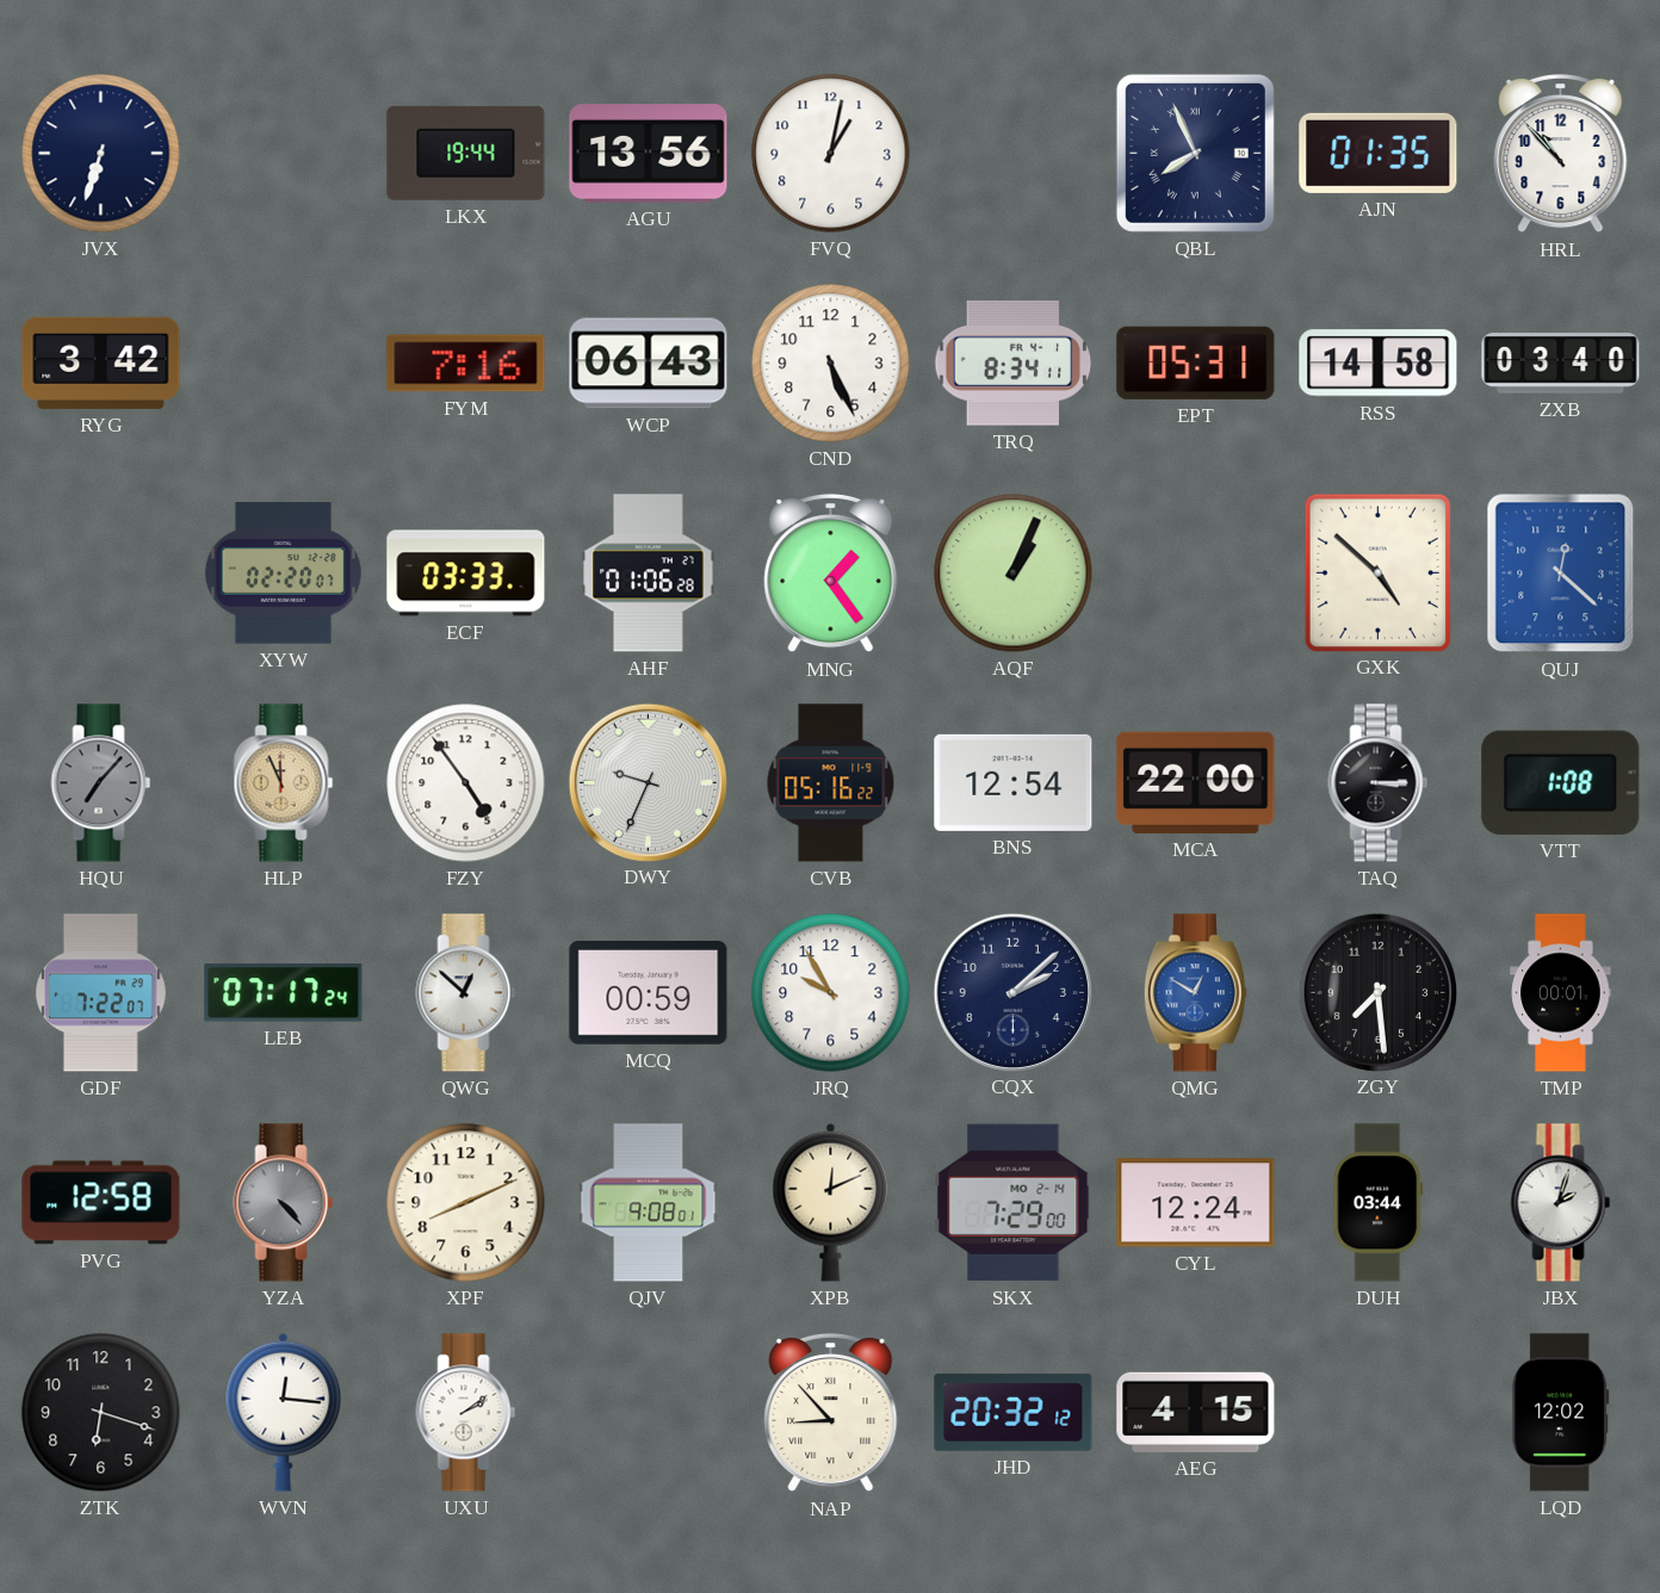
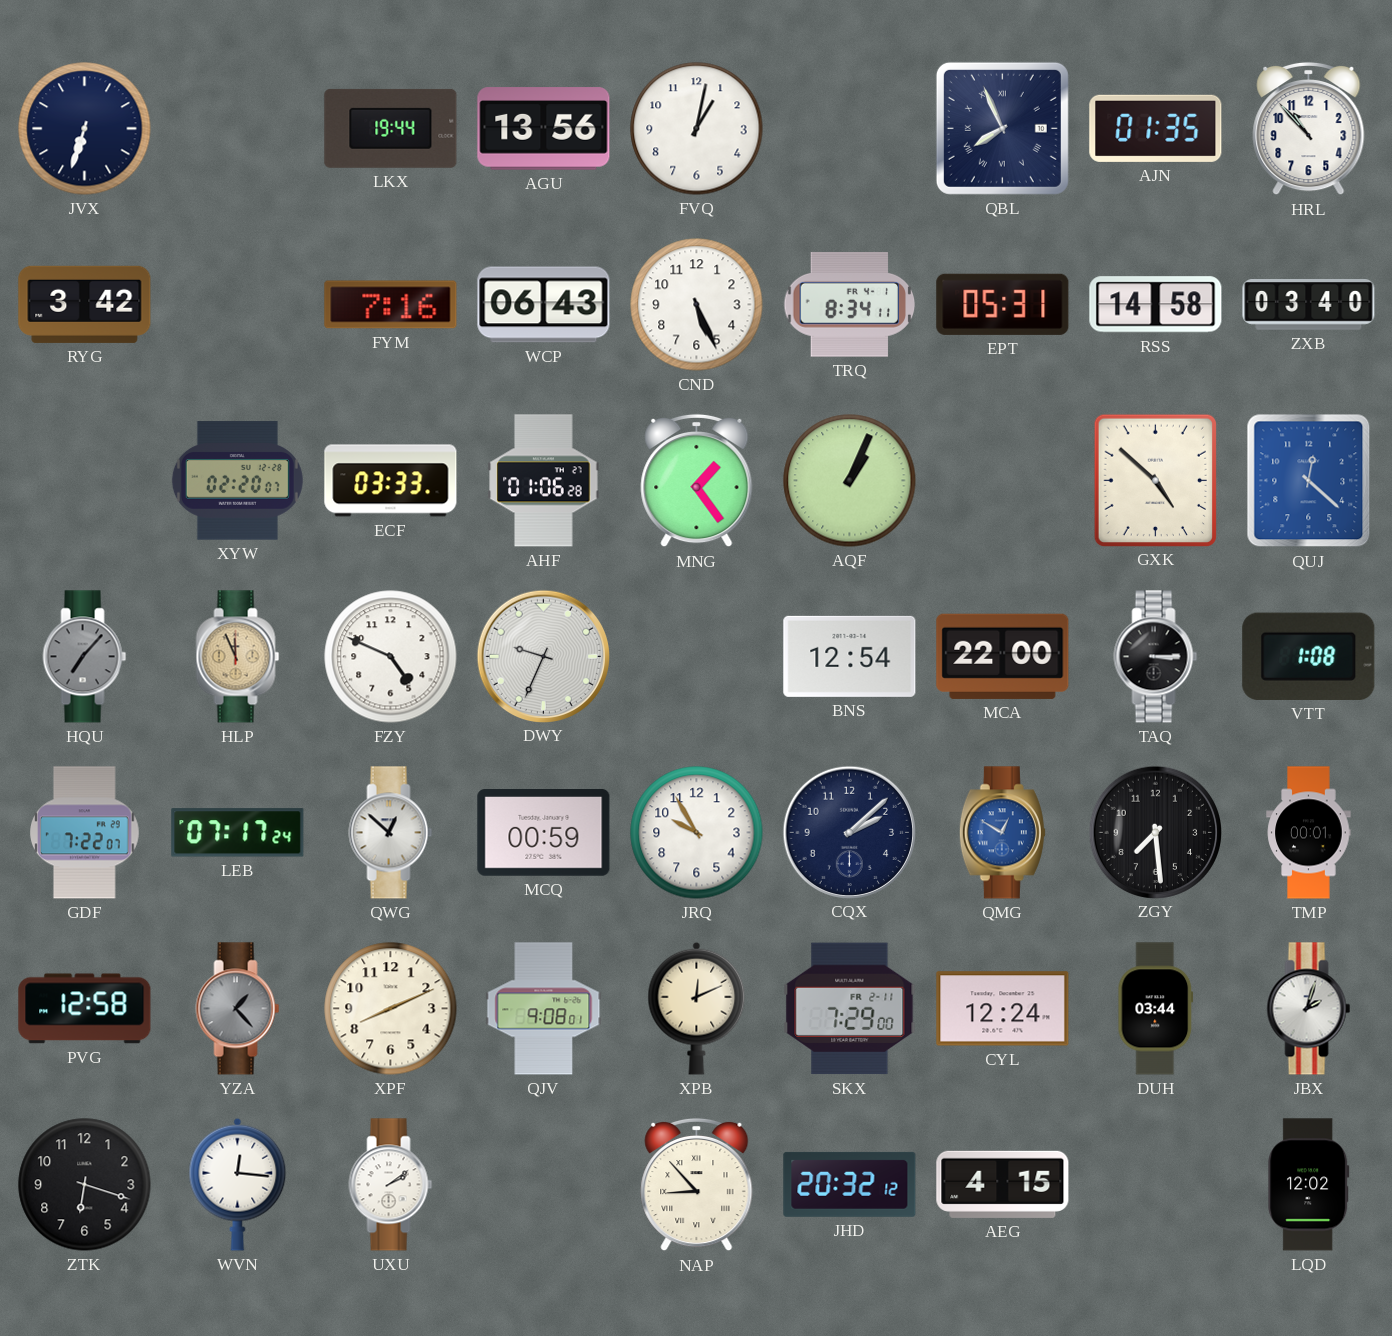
FZY: 4:54 -> 4:49 (391, 657)
CVB: 05:16 -> none (831, 783)
YZA: 4:23 -> 1:23 (238, 1009)
SKX date: MO 2-14 -> FR 2-11 (850, 1009)
